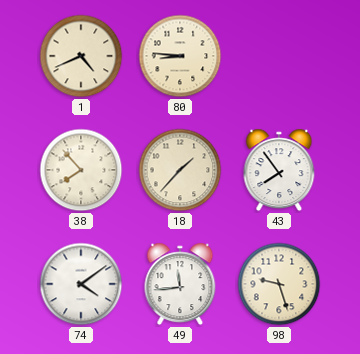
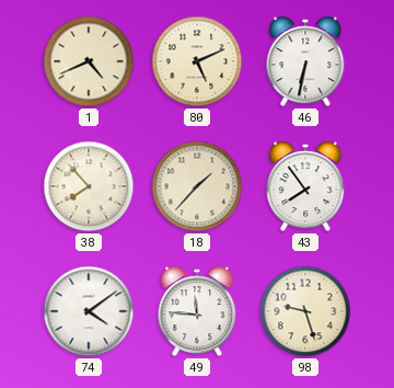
80: 8:46 -> 5:11 (197, 61)
46: none -> 6:32 (305, 61)
49: 11:44 -> 11:46 (197, 311)
